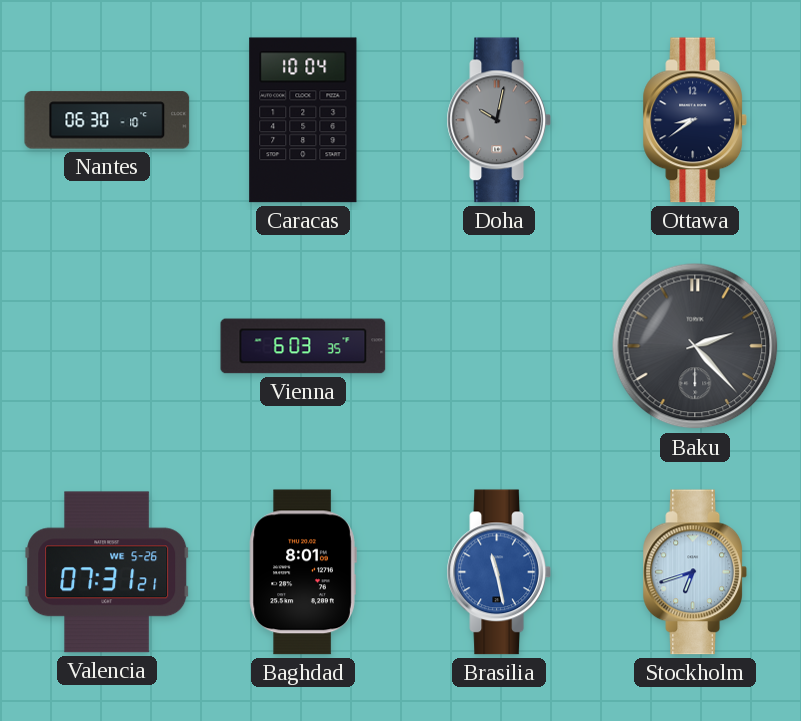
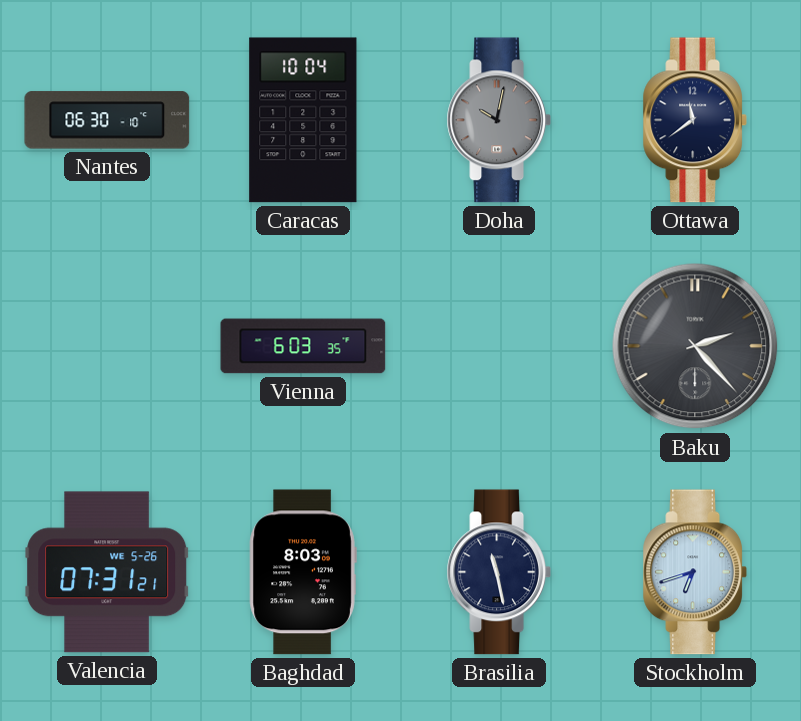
Ottawa: 8:39 -> 11:39 (695, 120)
Baghdad: 8:01 -> 8:03 (303, 572)
Brasilia dial: blue -> navy (499, 572)
